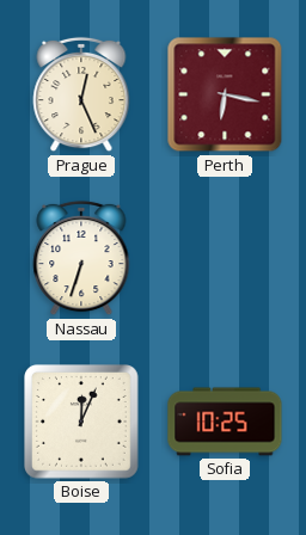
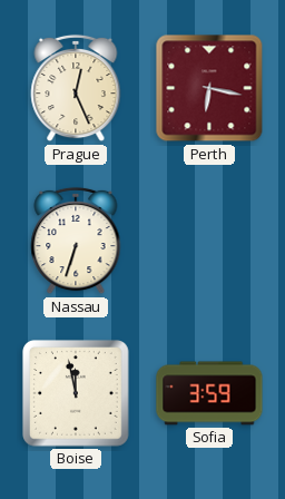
Boise: 12:04 -> 11:58 (77, 394)
Sofia: 10:25 -> 3:59 (209, 393)
